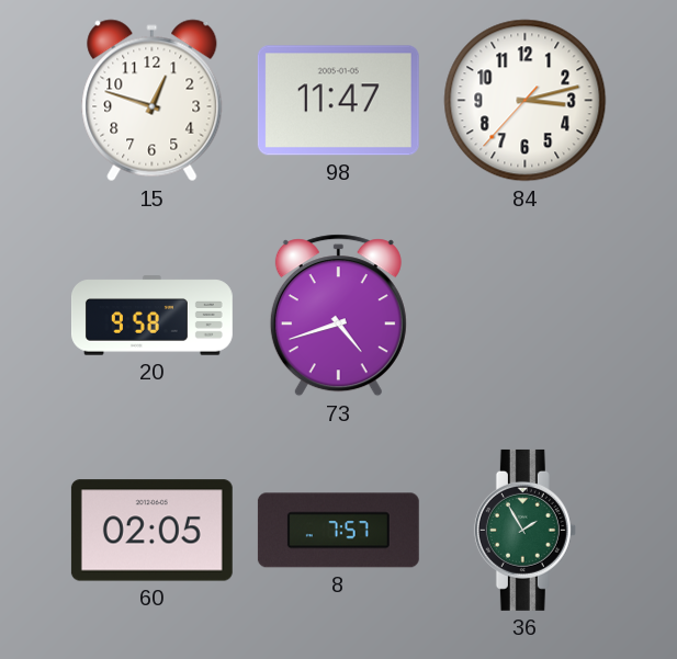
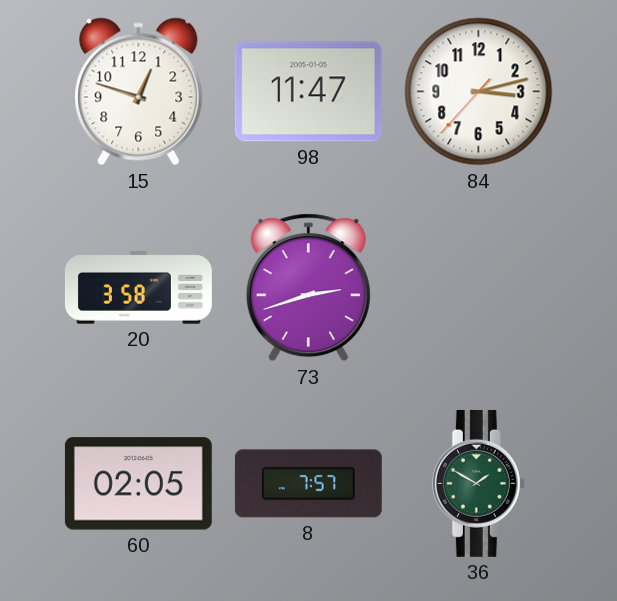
20: 9:58 -> 3:58 (138, 288)
73: 4:42 -> 2:42 (308, 288)
36: 1:55 -> 1:50 (478, 483)
